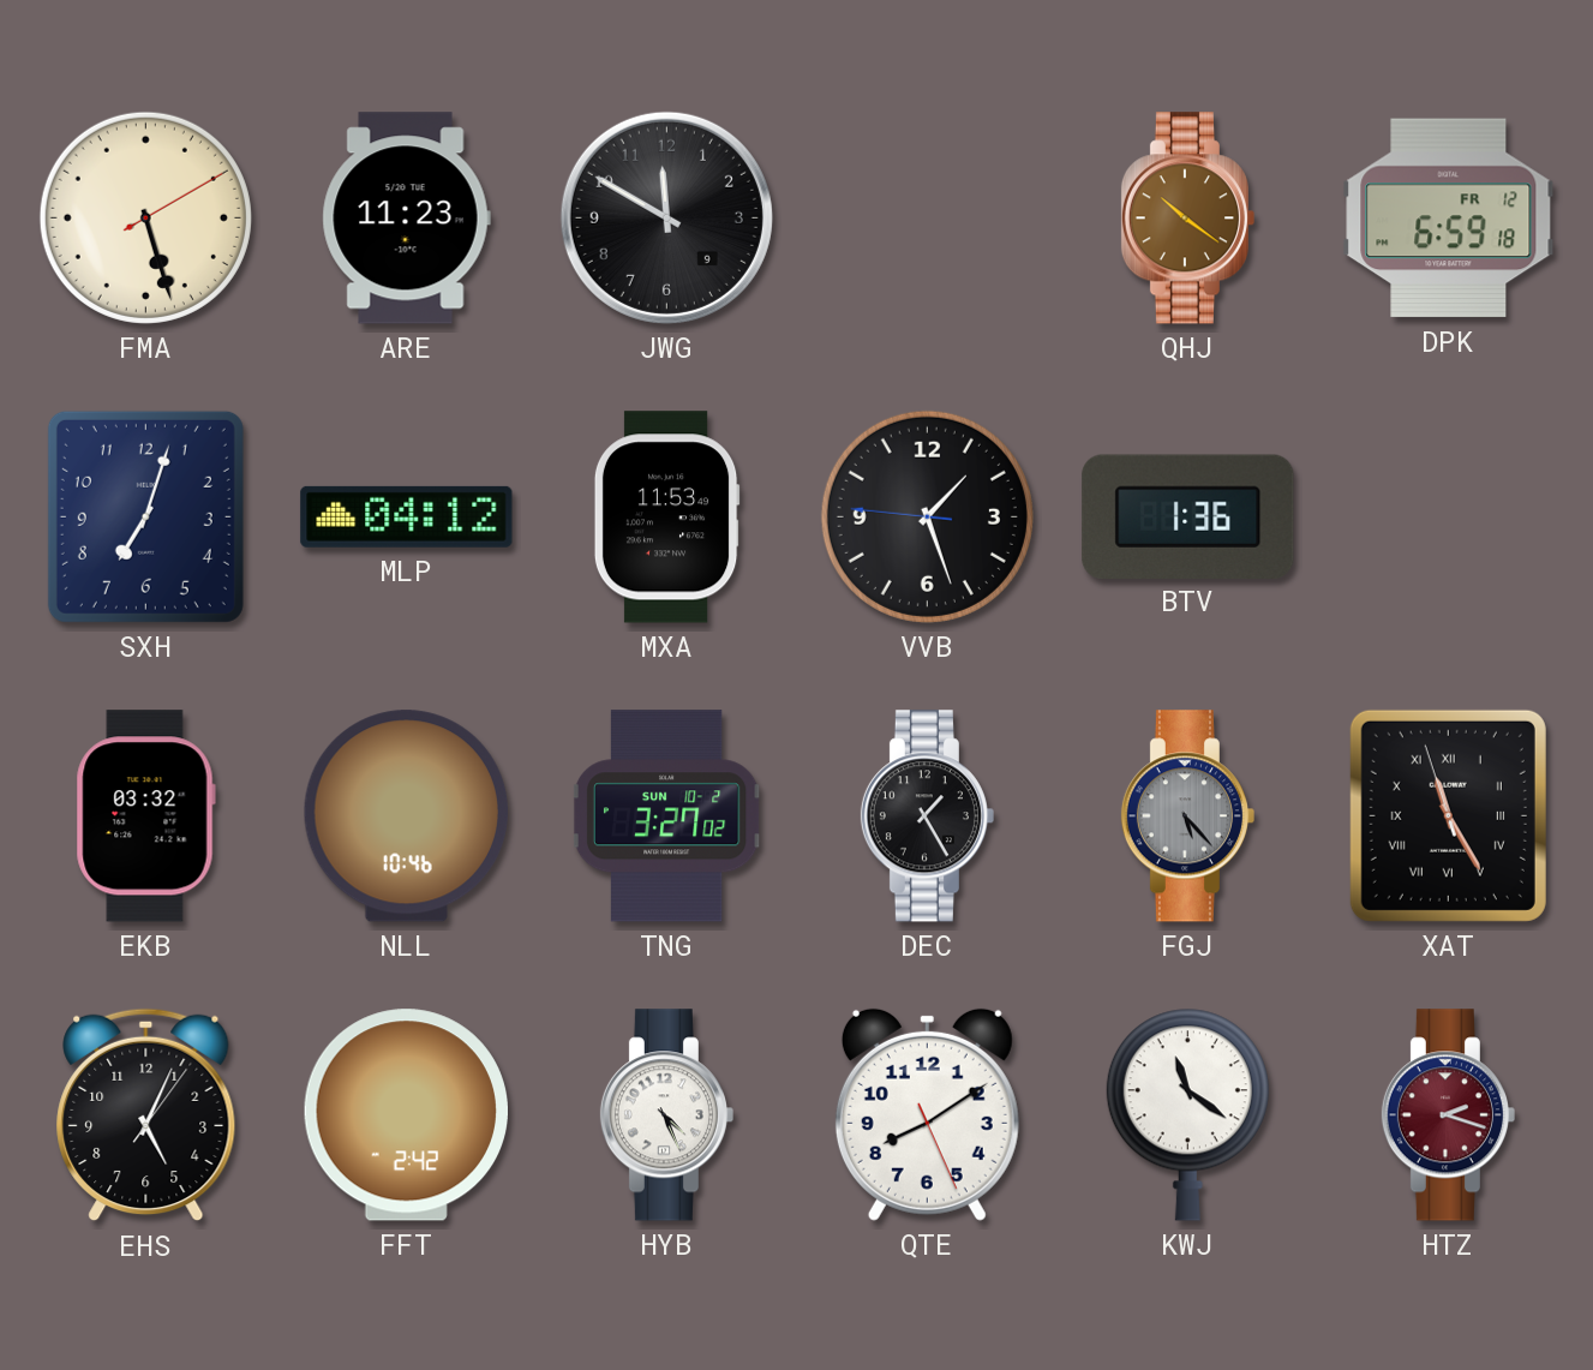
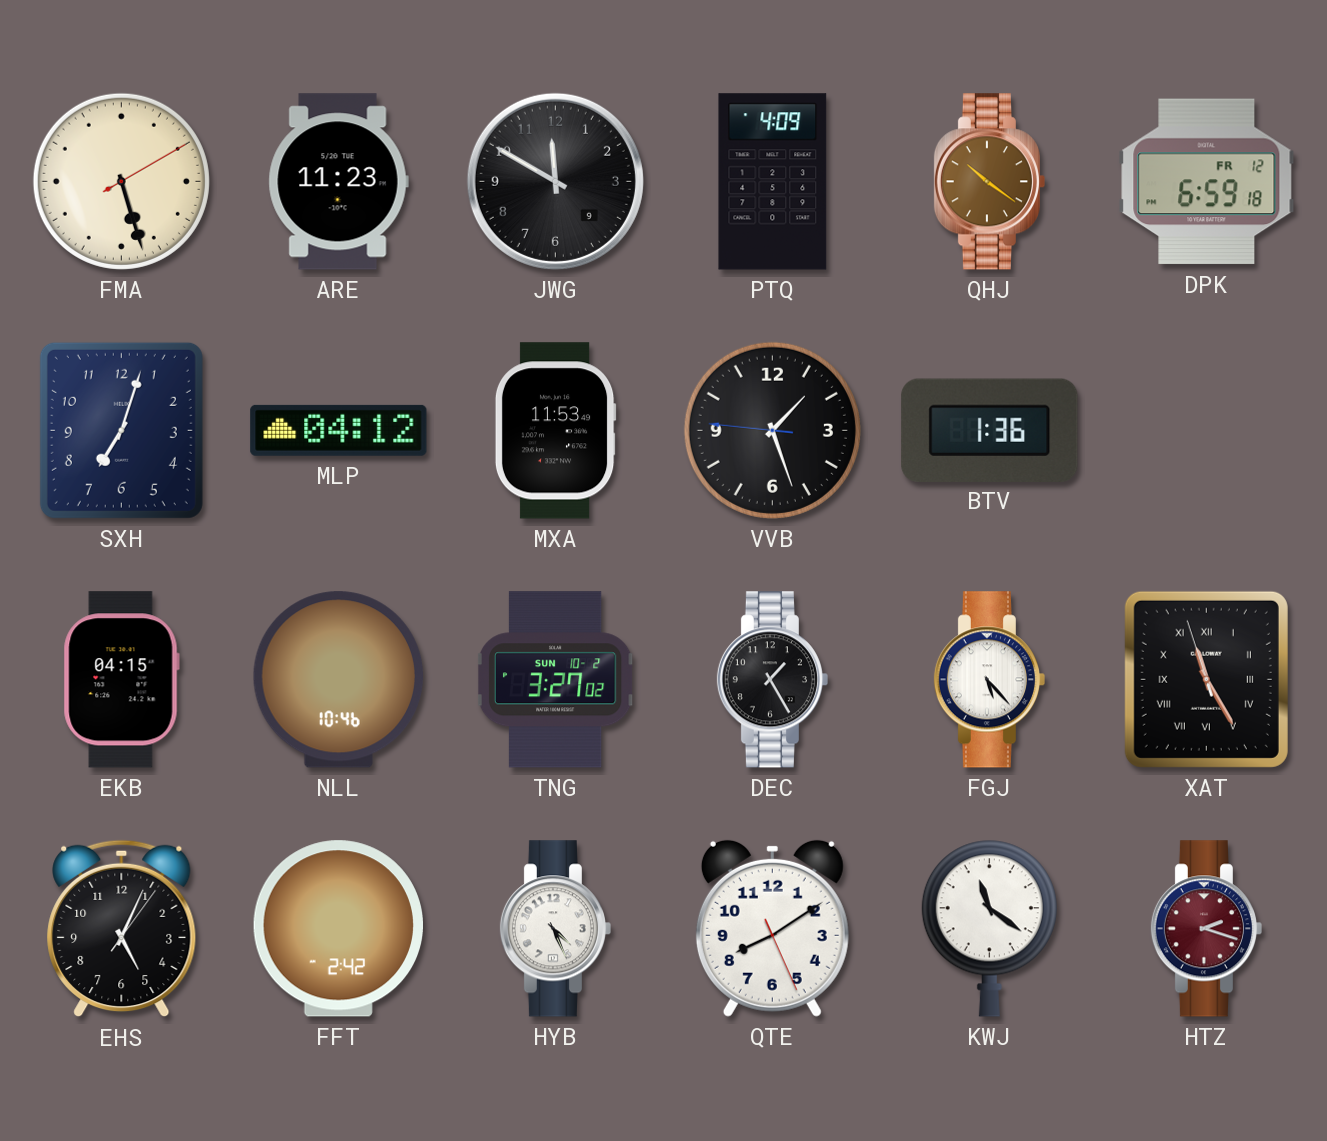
PTQ: none -> 4:09 (773, 182)
EKB: 03:32 -> 04:15 (121, 680)
FGJ dial: grey -> white (989, 680)
